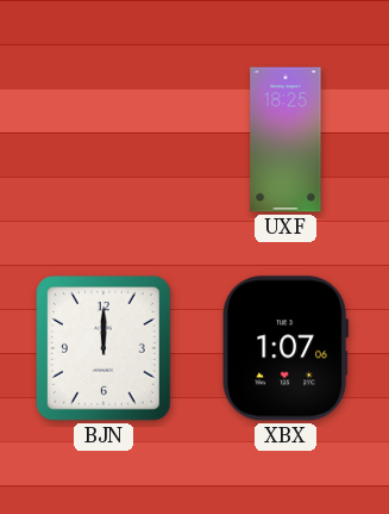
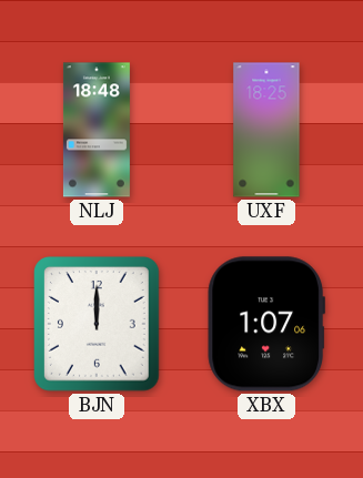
NLJ: none -> 18:48 (97, 130)
